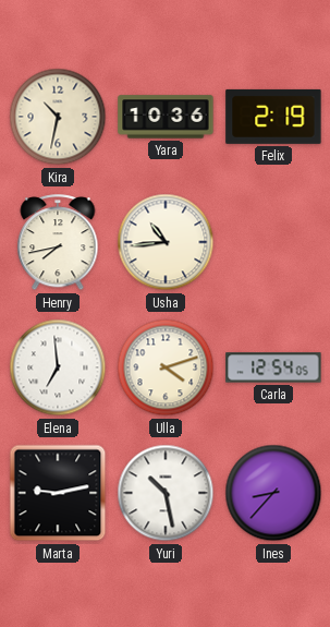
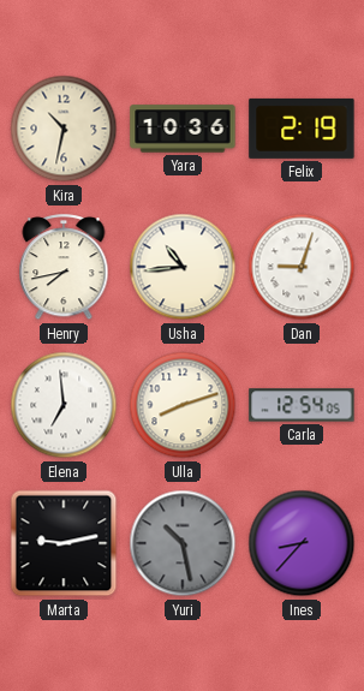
Dan: none -> 9:03 (302, 267)
Ulla: 4:12 -> 8:12 (183, 405)
Yuri dial: white -> grey (183, 543)
